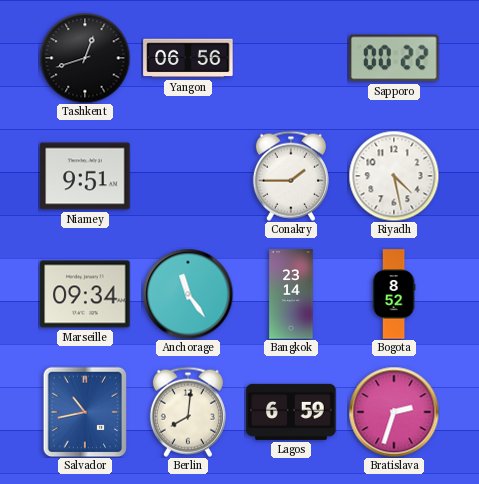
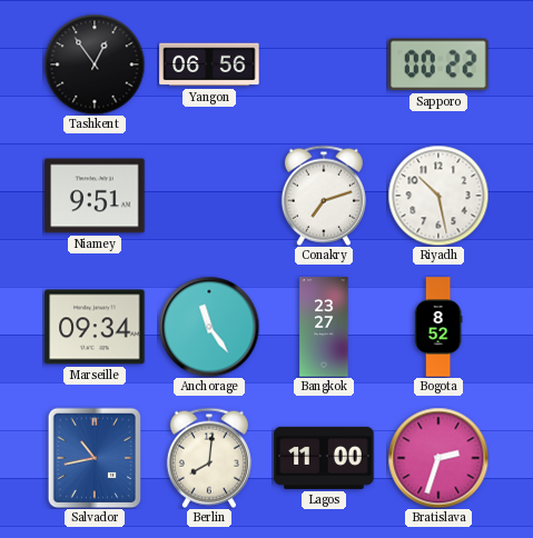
Tashkent: 12:42 -> 12:54 (95, 64)
Conakry: 1:45 -> 7:12 (324, 196)
Riyadh: 4:28 -> 10:28 (438, 196)
Bangkok: 23:14 -> 23:27 (324, 327)
Lagos: 6:59 -> 11:00 (324, 458)
